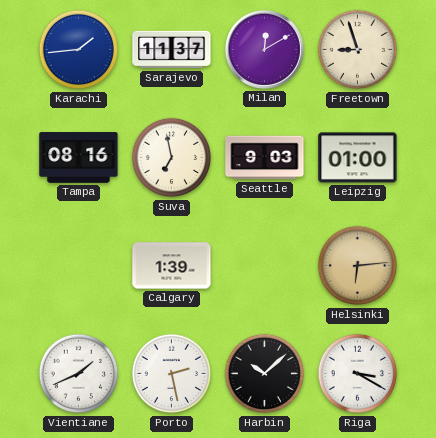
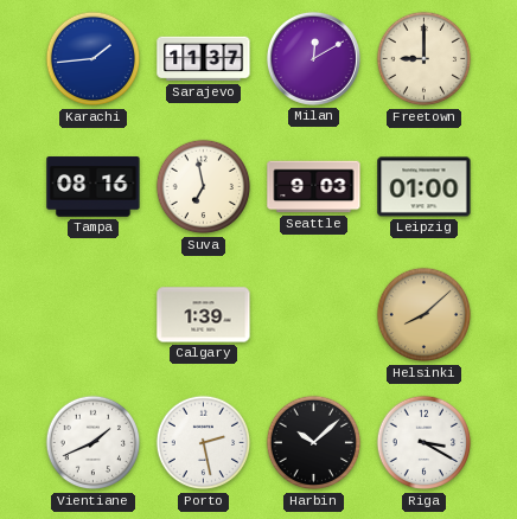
Freetown: 8:57 -> 9:00 (425, 59)
Helsinki: 6:14 -> 8:08 (425, 315)
